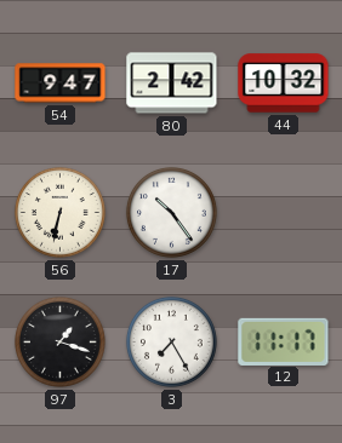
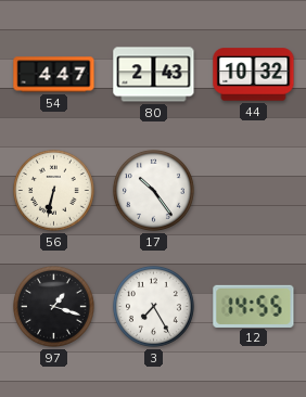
54: 9:47 -> 4:47 (54, 75)
80: 2:42 -> 2:43 (154, 75)
12: 11:17 -> 14:55 (254, 306)
